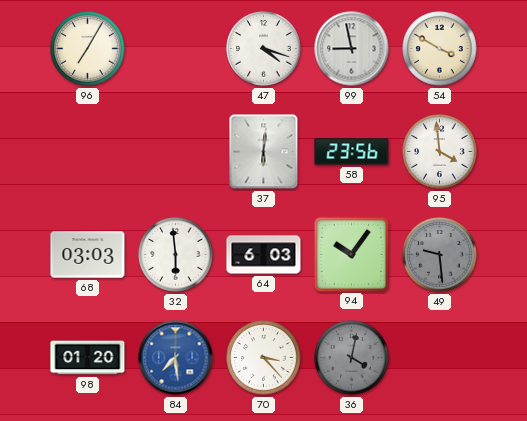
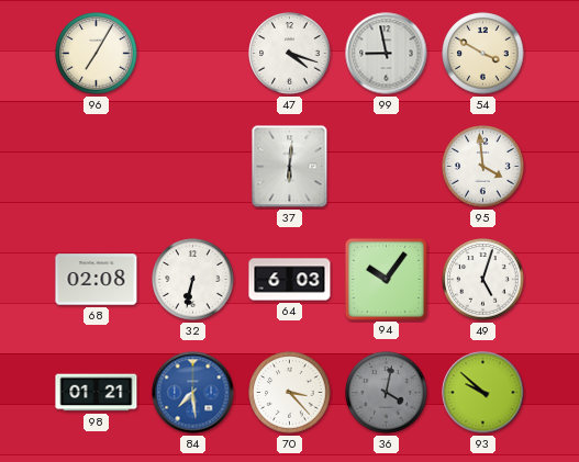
58: 23:56 -> none (352, 152)
68: 03:03 -> 02:08 (97, 280)
32: 5:59 -> 6:32 (193, 280)
49: 9:29 -> 5:03 (483, 280)
49 dial: grey -> white (483, 280)
98: 01:20 -> 01:21 (97, 393)
93: none -> 9:52 (483, 393)
